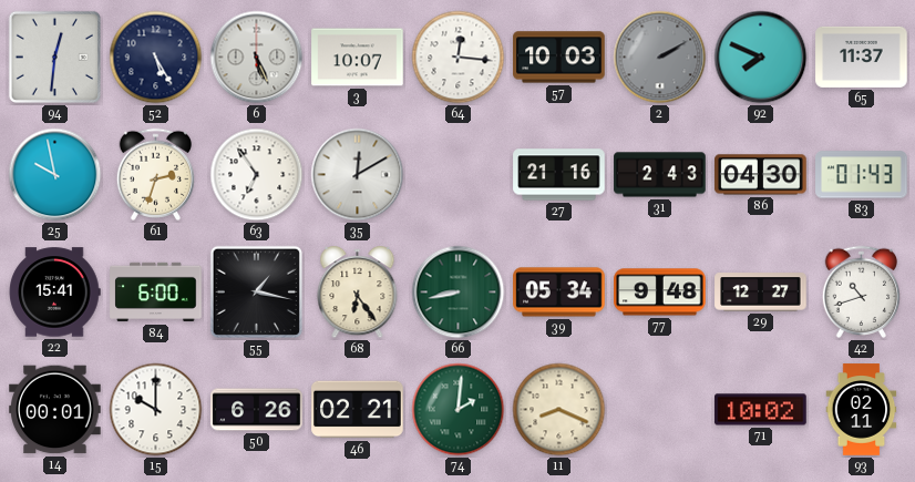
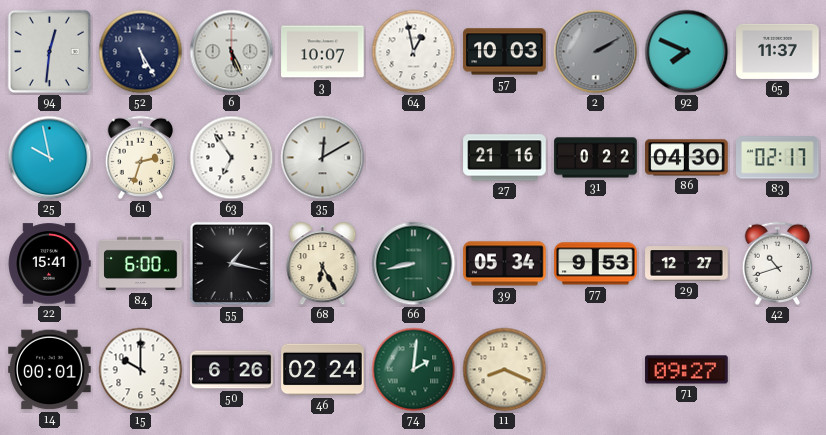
64: 12:16 -> 12:58 (414, 52)
31: 2:43 -> 0:22 (596, 158)
83: 01:43 -> 02:17 (778, 158)
68: 6:24 -> 6:25 (323, 265)
77: 9:48 -> 9:53 (596, 264)
46: 02:21 -> 02:24 (323, 370)
71: 10:02 -> 09:27 (687, 370)
93: 02:11 -> none (862, 410)
